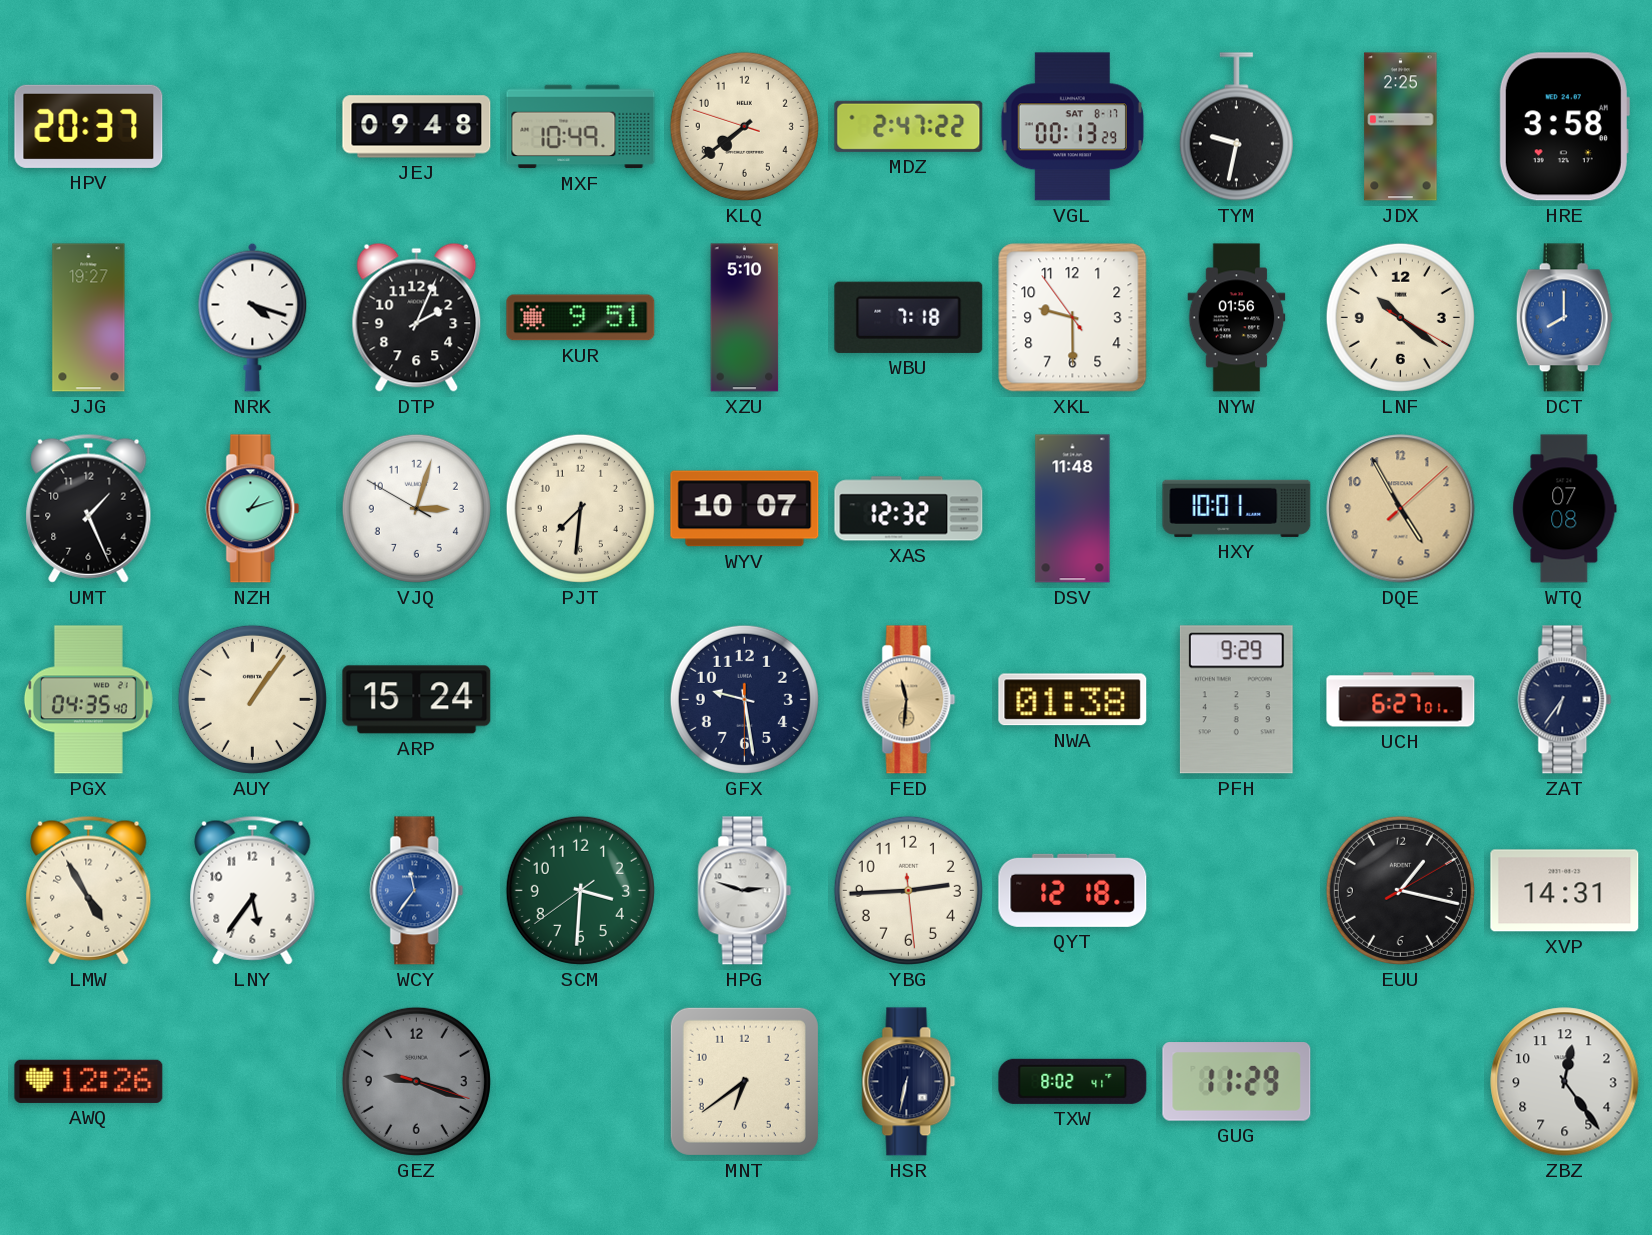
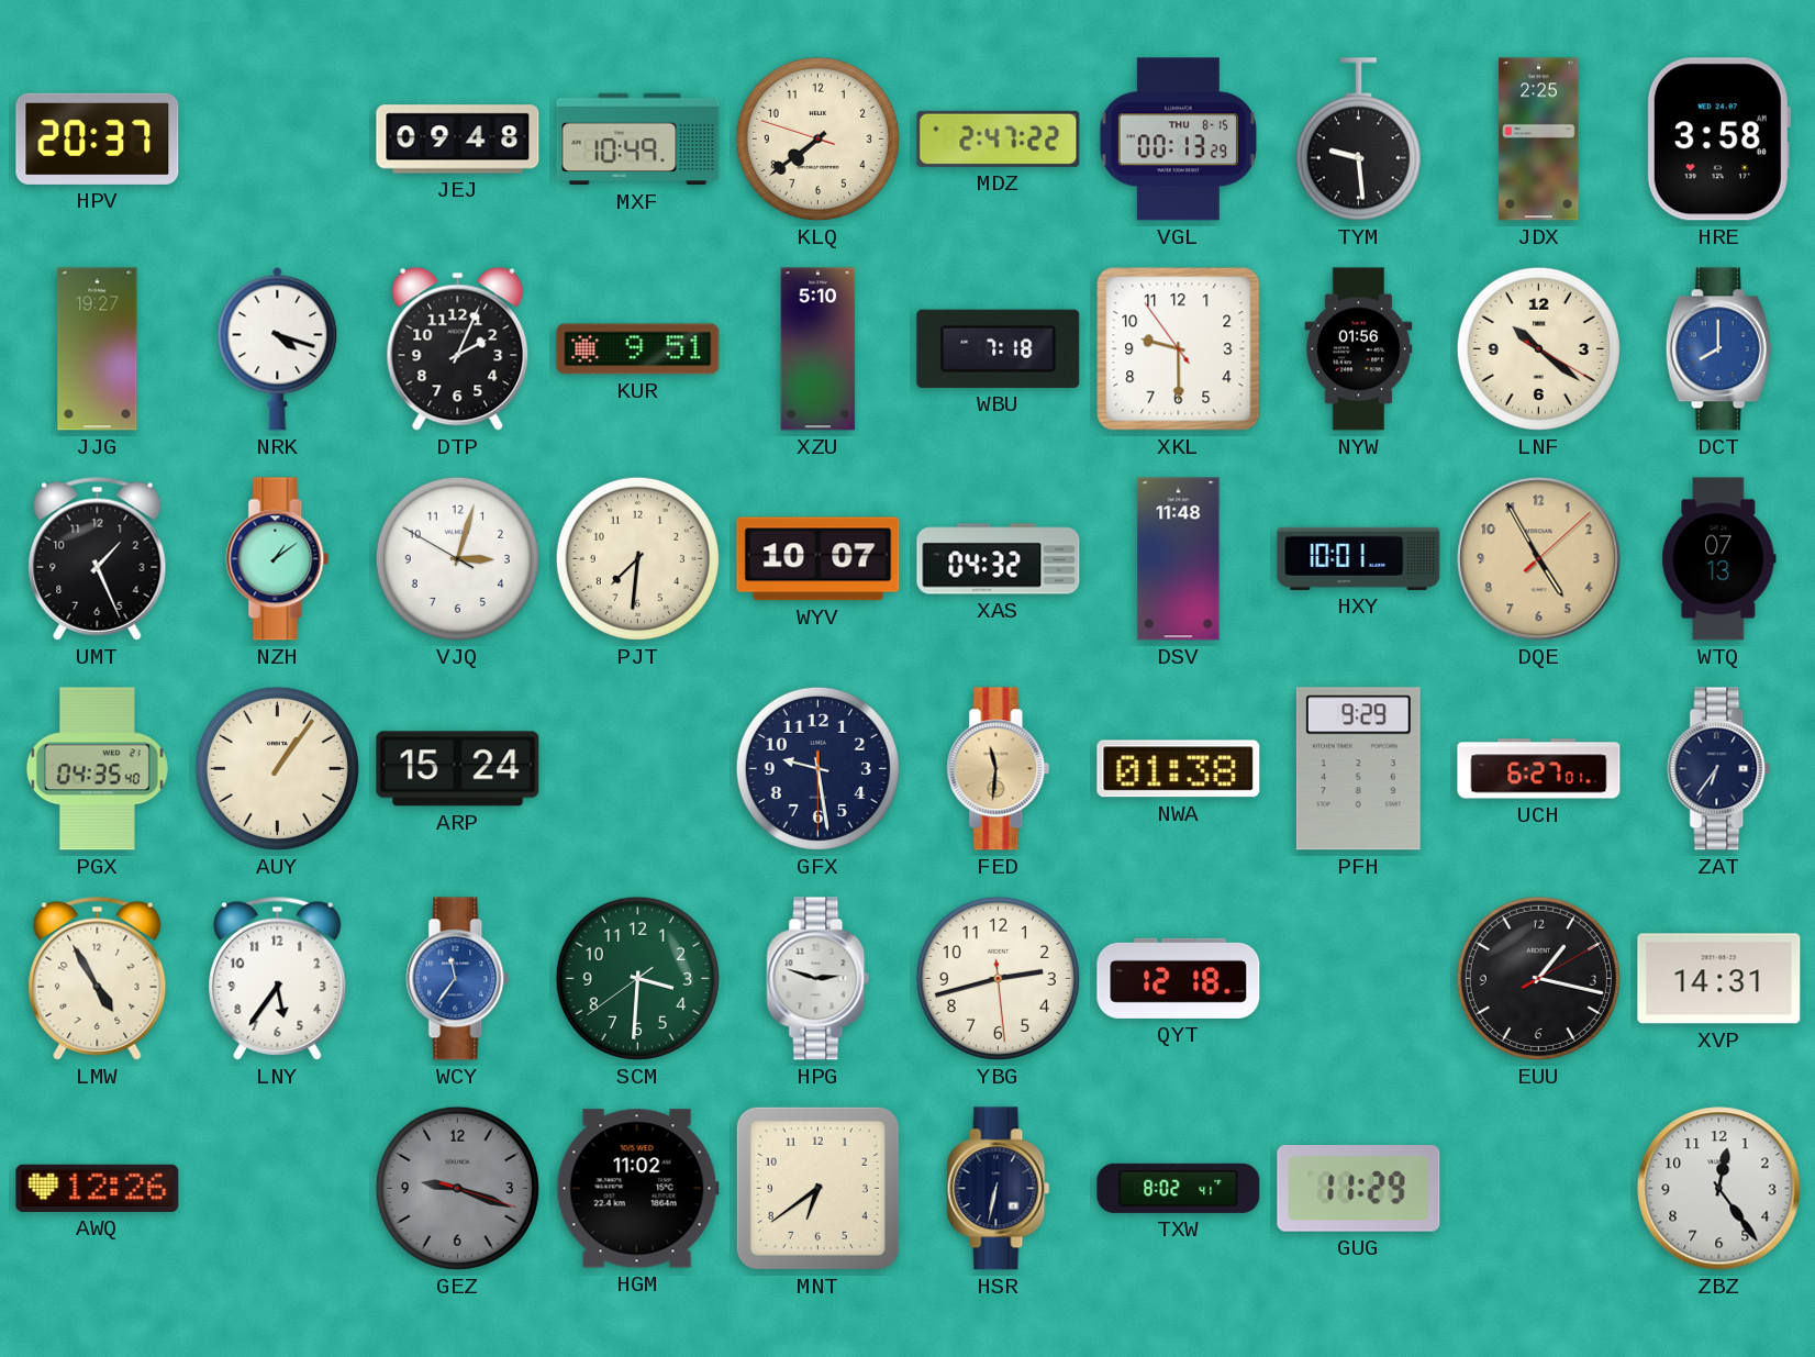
VGL date: SAT 8-17 -> THU 8-15 (1178, 140)
TYM: 9:32 -> 9:29 (1358, 140)
NZH: 1:12 -> 1:09 (278, 559)
XAS: 12:32 -> 04:32 (999, 559)
WTQ: 07:08 -> 07:13 (1719, 559)
YBG: 2:44 -> 2:42 (998, 978)
HGM: none -> 11:02 (637, 1189)
